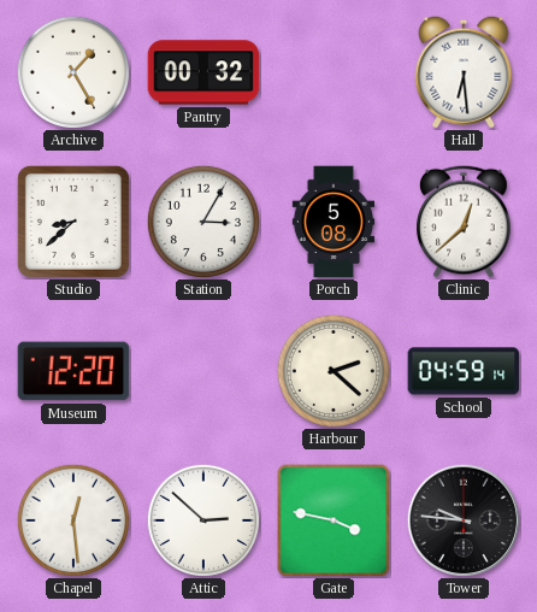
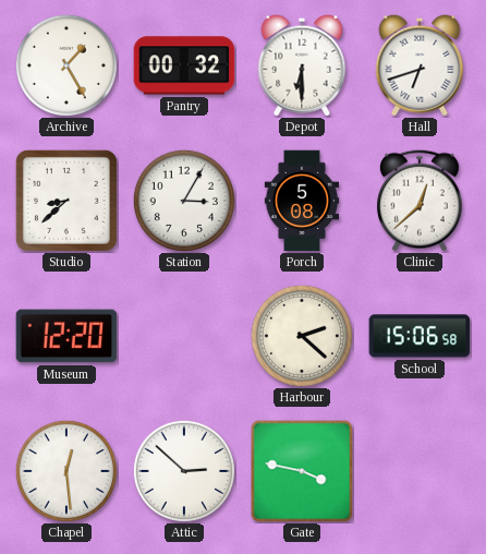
Depot: none -> 6:30 (302, 65)
Hall: 6:29 -> 6:42 (420, 65)
School: 04:59 -> 15:06 (420, 336)
Tower: 9:46 -> none (462, 519)
